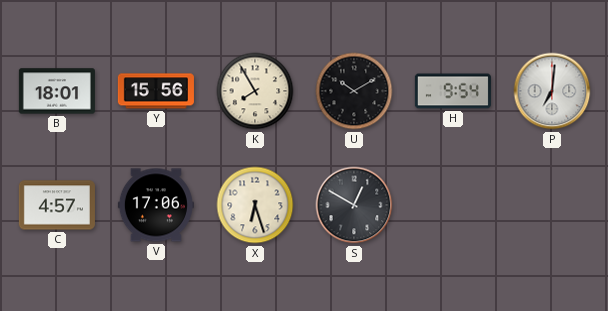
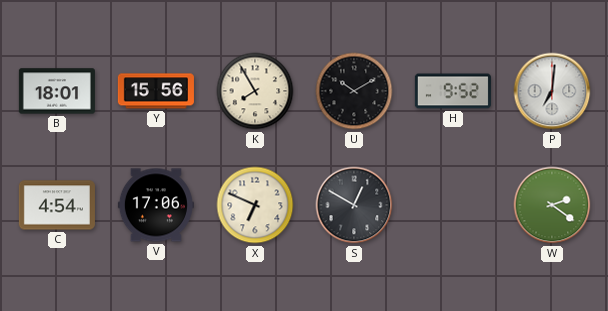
H: 9:54 -> 9:52 (453, 91)
C: 4:57 -> 4:54 (57, 205)
X: 6:27 -> 6:49 (255, 205)
W: none -> 2:21 (552, 205)
